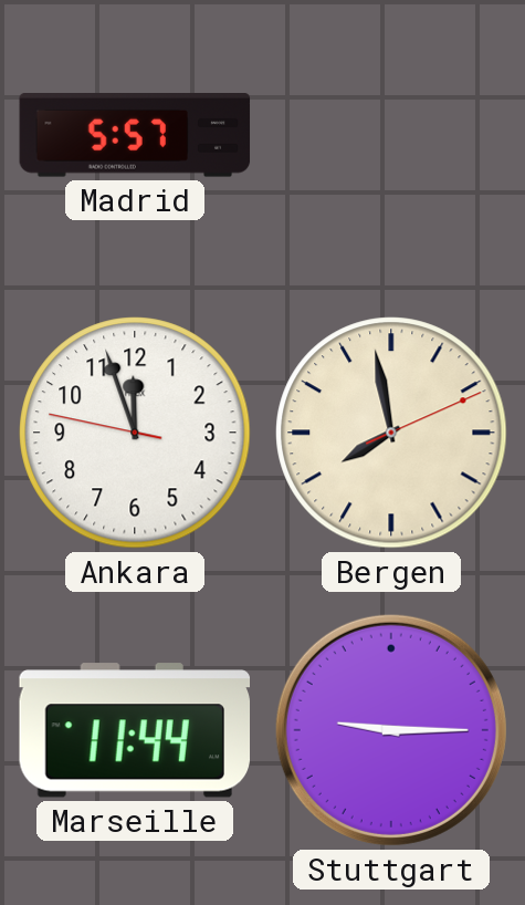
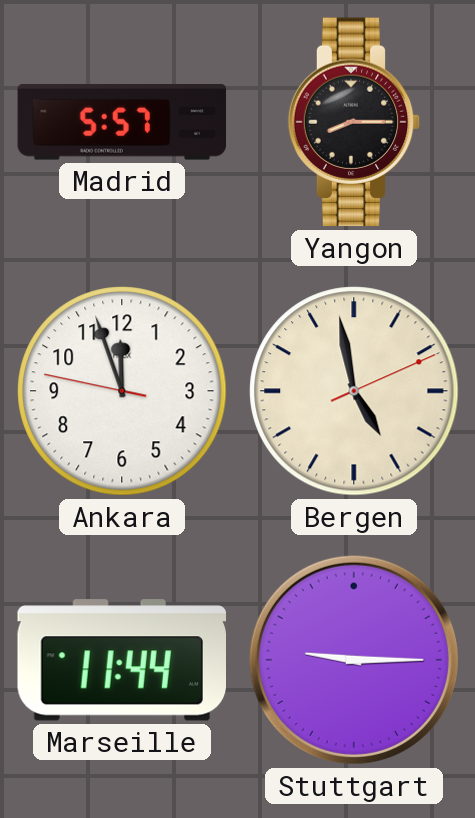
Yangon: none -> 8:15 (354, 122)
Bergen: 7:58 -> 4:58 (354, 391)
